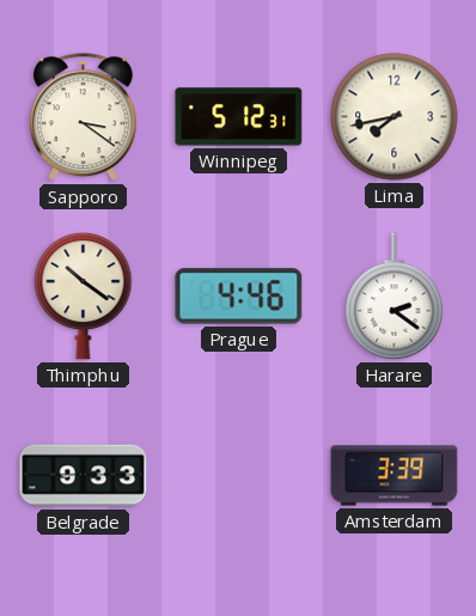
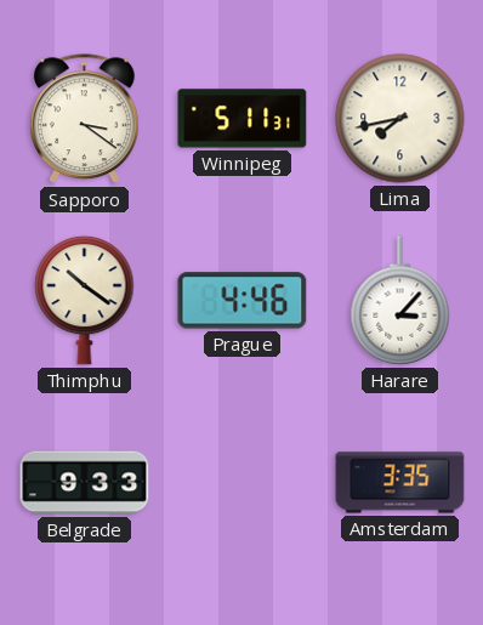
Winnipeg: 5:12 -> 5:11 (243, 119)
Harare: 2:21 -> 3:07 (400, 301)
Amsterdam: 3:39 -> 3:35 (400, 483)
